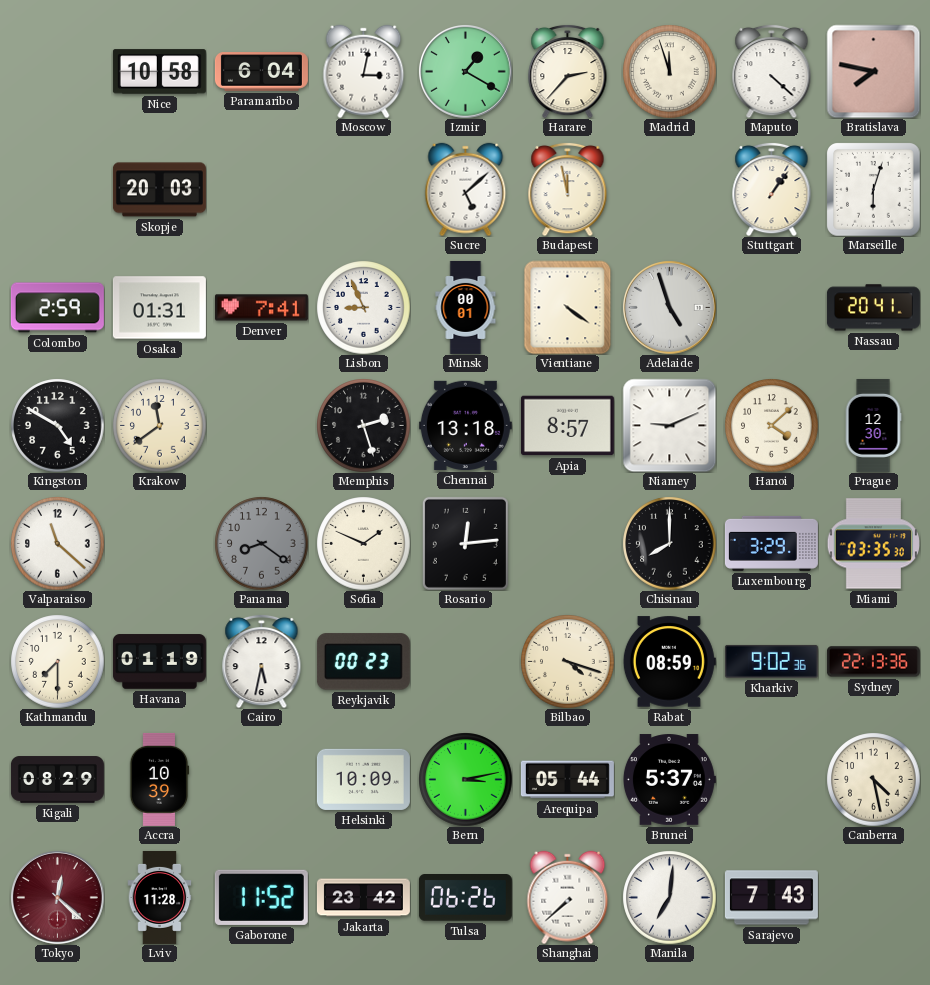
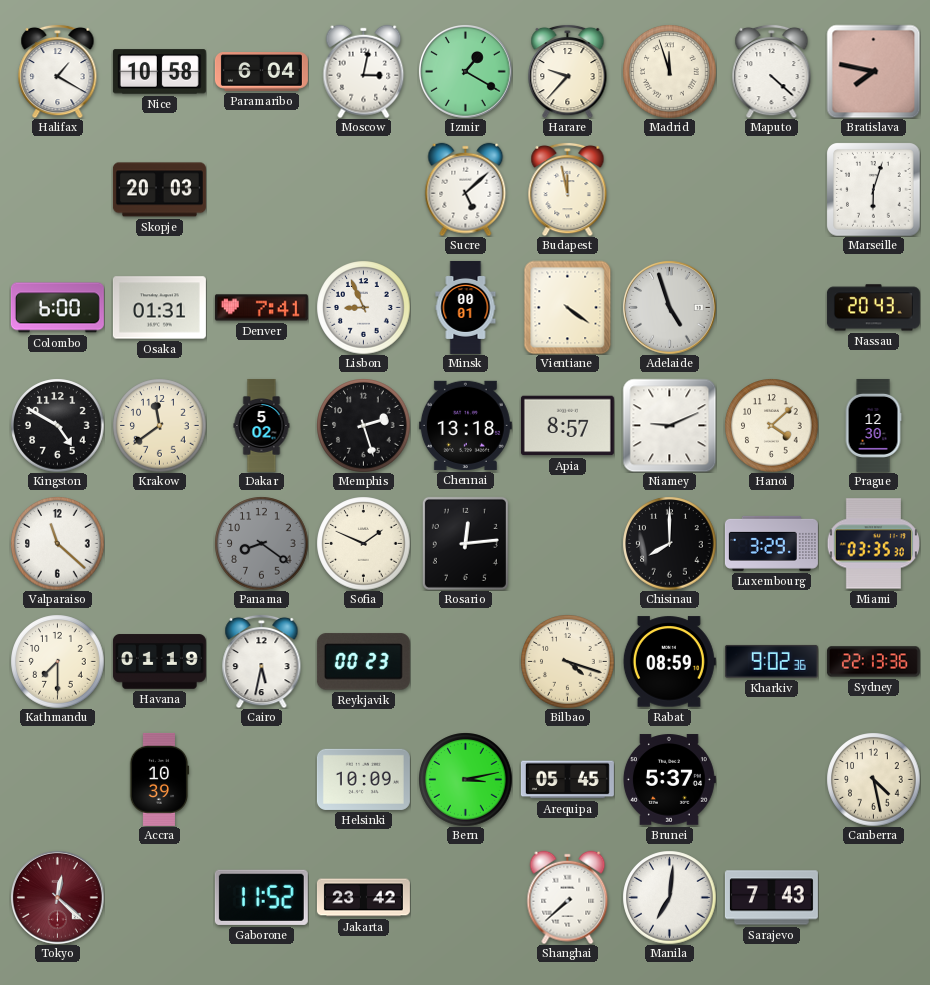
Halifax: none -> 1:20 (58, 71)
Harare: 2:37 -> 9:37 (568, 71)
Stuttgart: 1:06 -> none (772, 189)
Colombo: 2:59 -> 6:00 (57, 308)
Nassau: 20:41 -> 20:43 (873, 308)
Dakar: none -> 5:02 (262, 425)
Kigali: 08:29 -> none (57, 780)
Arequipa: 05:44 -> 05:45 (567, 780)
Lviv: 11:28 -> none (160, 897)
Tulsa: 06:26 -> none (465, 898)
